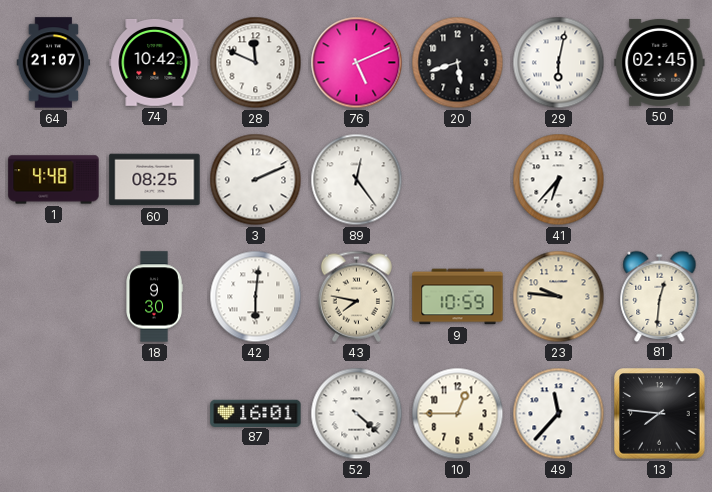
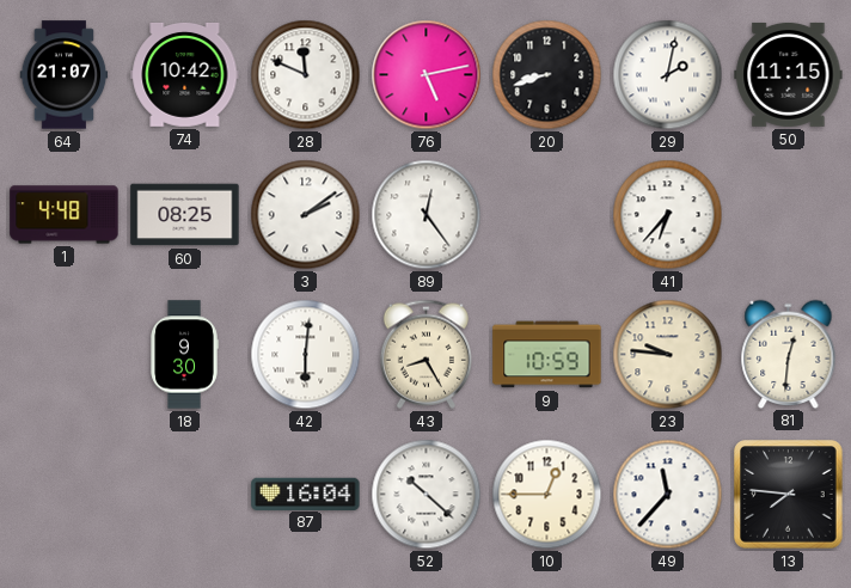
76: 5:11 -> 5:13 (427, 75)
20: 5:42 -> 8:42 (547, 75)
29: 6:02 -> 2:02 (668, 75)
50: 02:45 -> 11:15 (789, 74)
3: 2:11 -> 2:09 (306, 215)
43: 7:47 -> 8:25 (425, 354)
87: 16:01 -> 16:04 (306, 494)
52: 4:22 -> 10:22 (427, 495)
